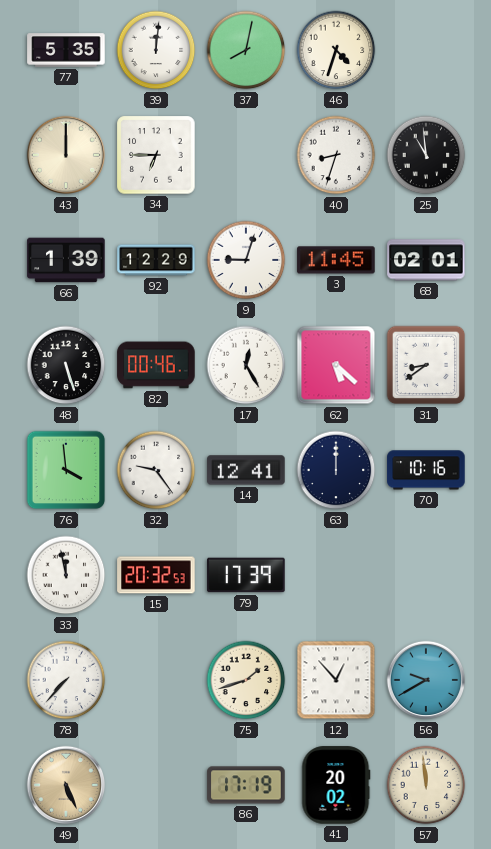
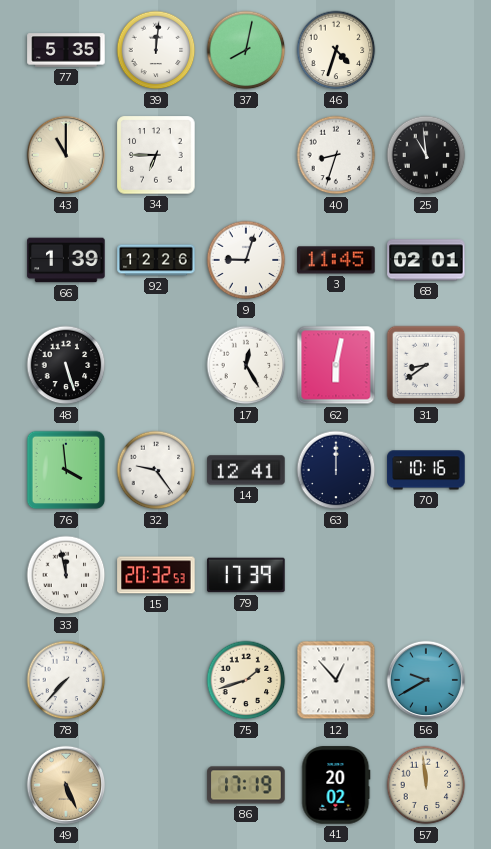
43: 12:00 -> 11:00 (66, 155)
92: 12:29 -> 12:26 (156, 260)
82: 00:46 -> none (156, 365)
62: 5:22 -> 6:02 (336, 365)
